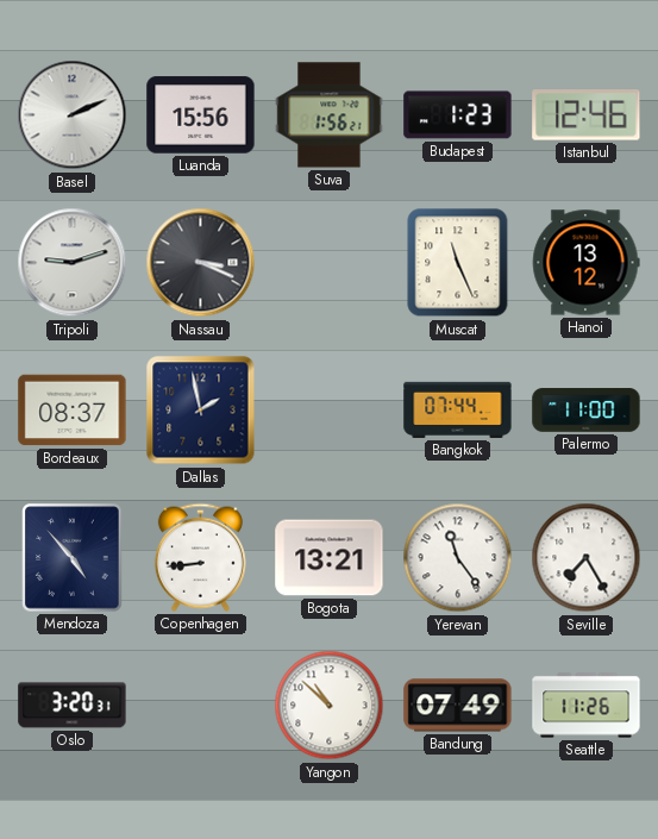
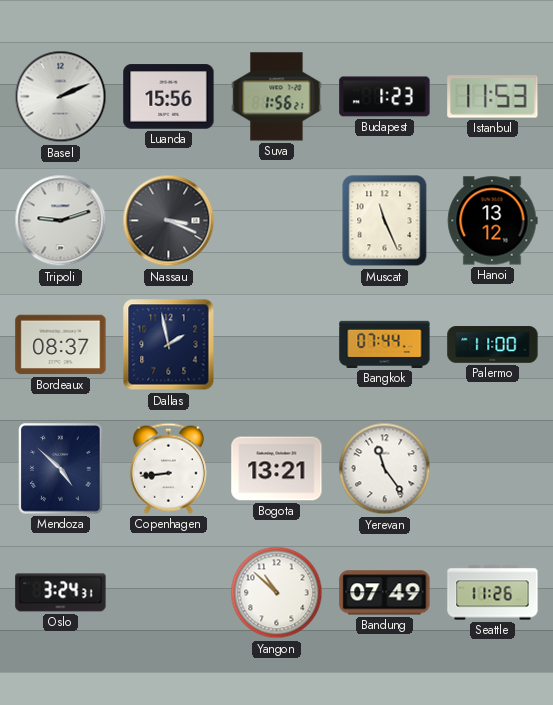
Istanbul: 12:46 -> 11:53 (493, 97)
Mendoza: 4:53 -> 4:52 (61, 469)
Seville: 7:25 -> none (587, 558)
Oslo: 3:20 -> 3:24 (61, 593)
